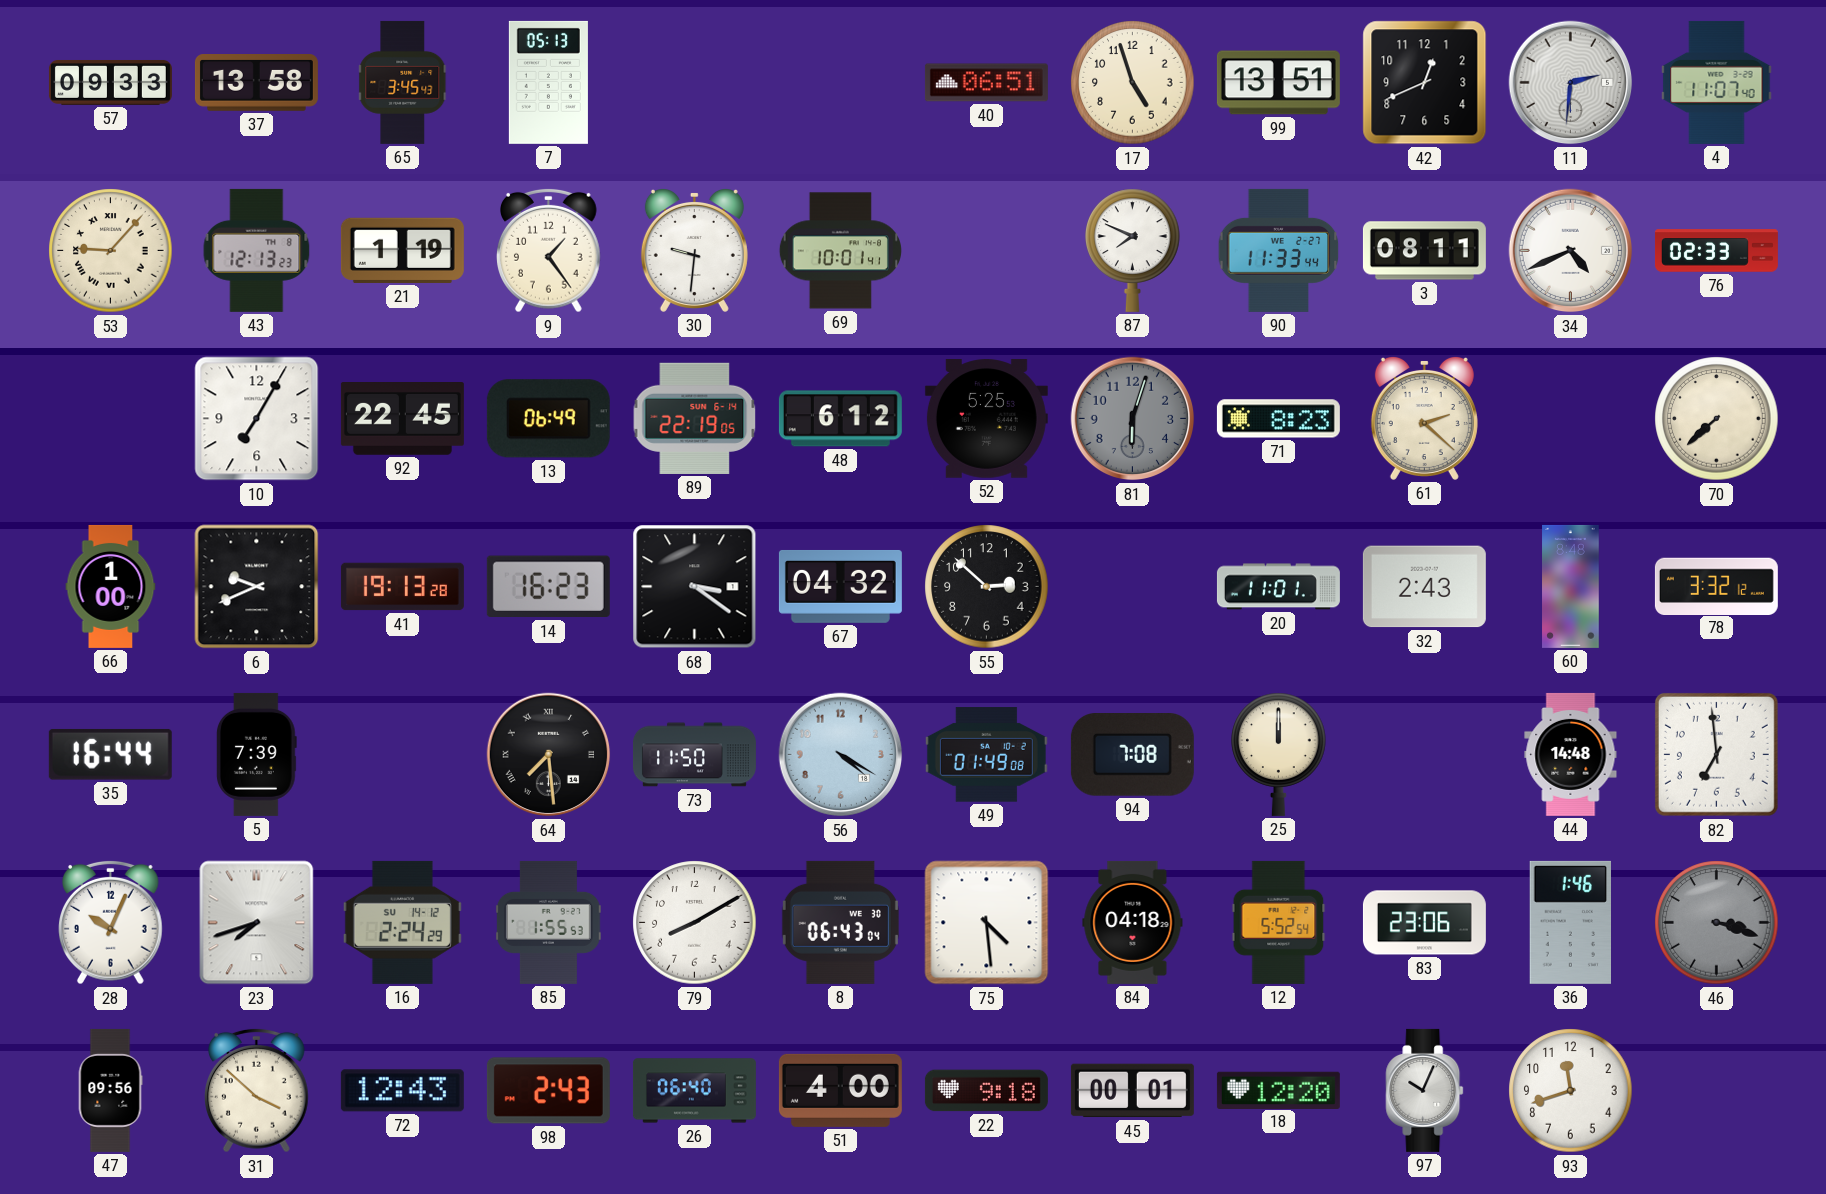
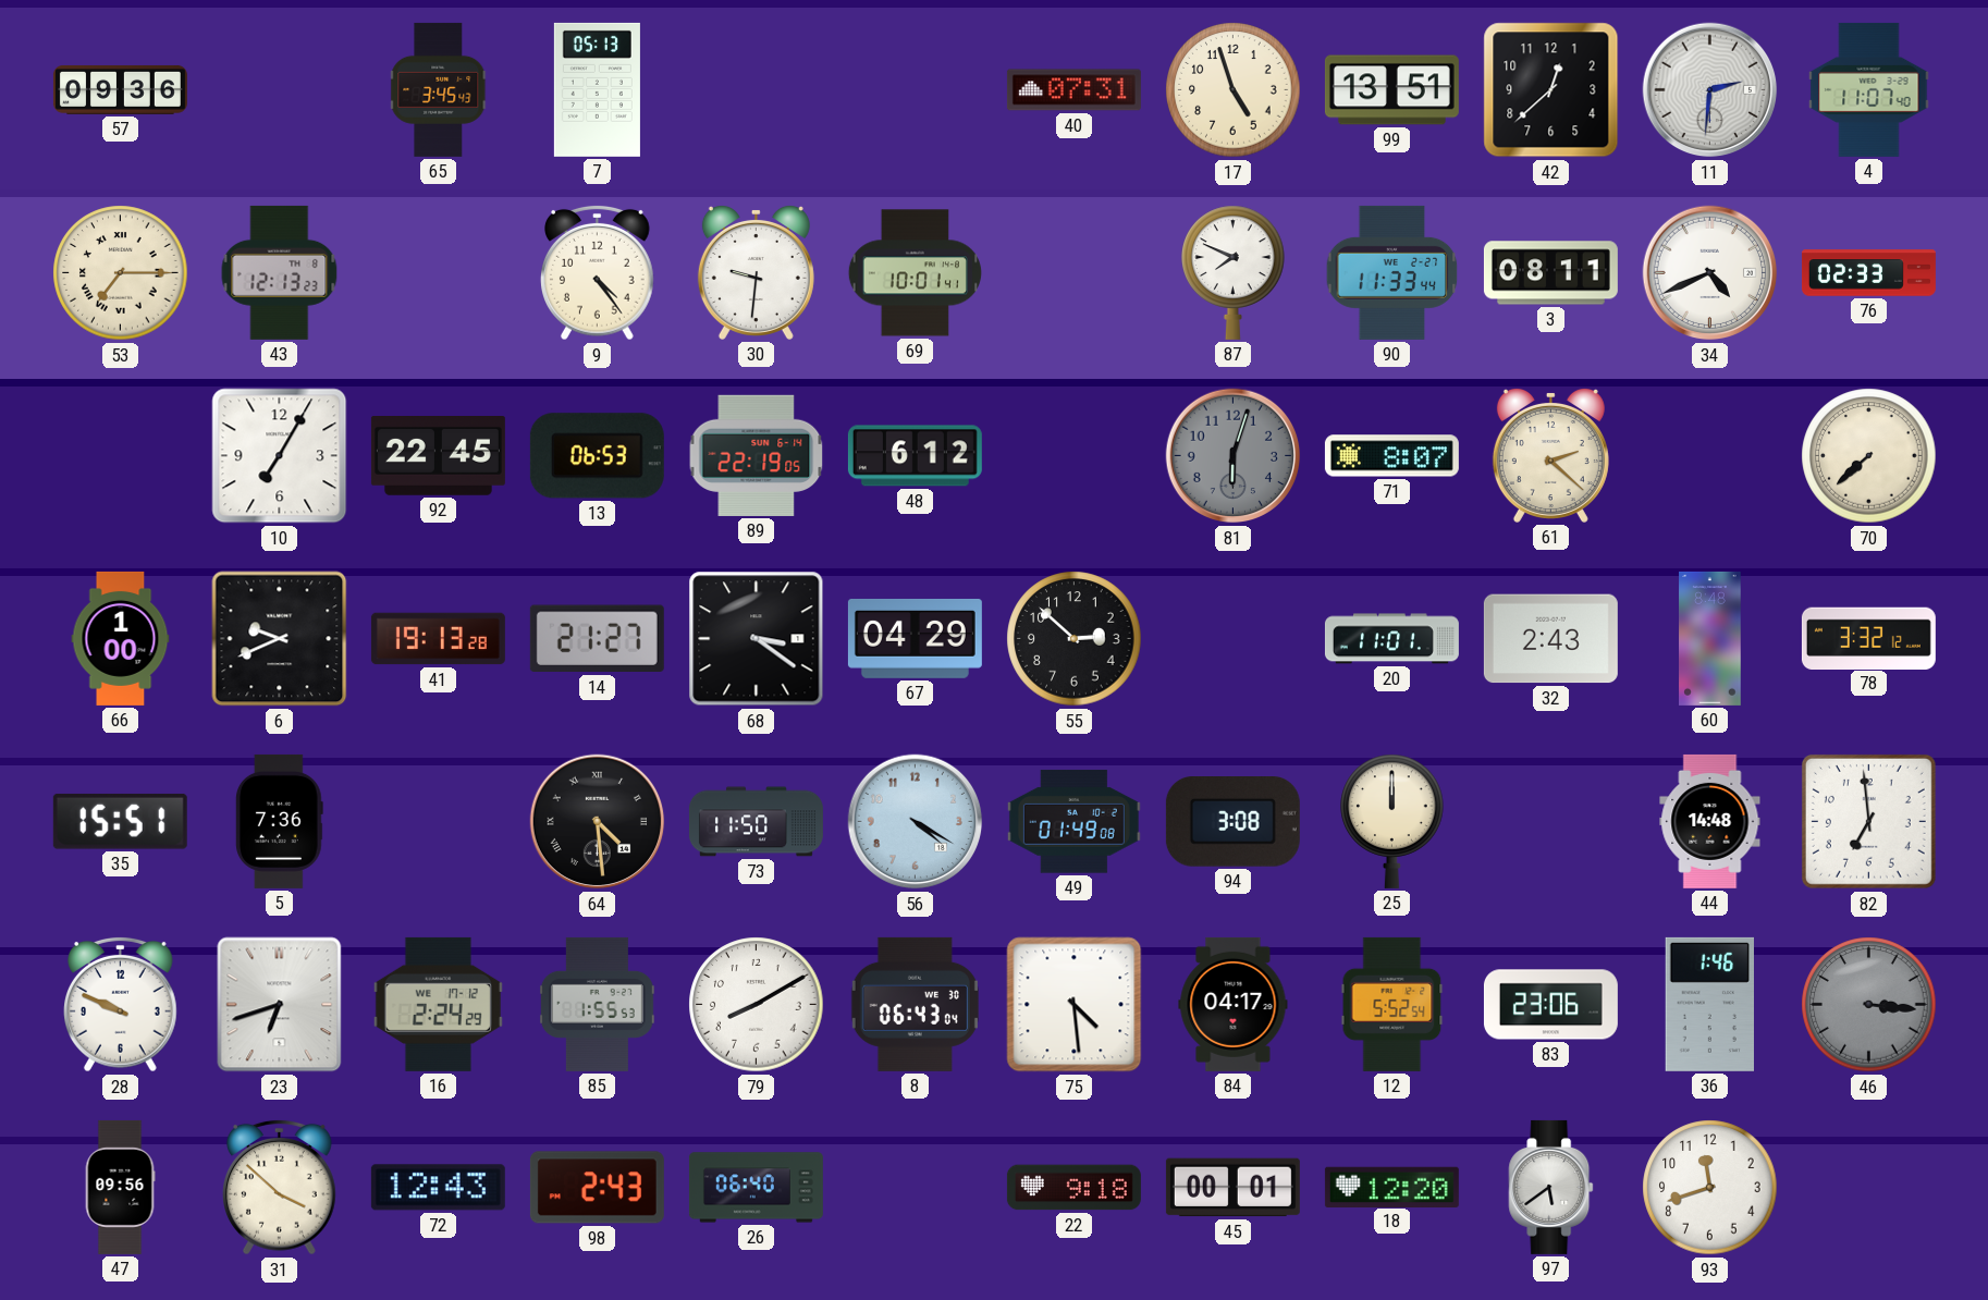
57: 09:33 -> 09:36 (120, 89)
37: 13:58 -> none (256, 83)
40: 06:51 -> 07:31 (1073, 90)
42: 12:41 -> 12:38 (1551, 90)
53: 9:07 -> 7:15 (121, 273)
21: 1:19 -> none (402, 250)
9: 1:24 -> 4:24 (598, 272)
13: 06:49 -> 06:53 (597, 456)
52: 5:25 -> none (986, 419)
71: 8:23 -> 8:07 (1391, 456)
14: 16:23 -> 21:27 (597, 639)
67: 04:32 -> 04:29 (915, 638)
35: 16:44 -> 15:51 (120, 821)
5: 7:39 -> 7:36 (279, 821)
64: 7:29 -> 4:29 (598, 822)
94: 7:08 -> 3:08 (1232, 822)
28: 10:04 -> 9:49 (121, 1004)
23: 7:42 -> 6:42 (280, 1005)
16 date: SU 14-12 -> WE 17-12 (438, 1004)
84: 04:18 -> 04:17 (1234, 1004)
46: 3:18 -> 3:16 (1869, 1005)
51: 4:00 -> none (840, 1090)
97: 10:04 -> 5:39 (1551, 1187)
